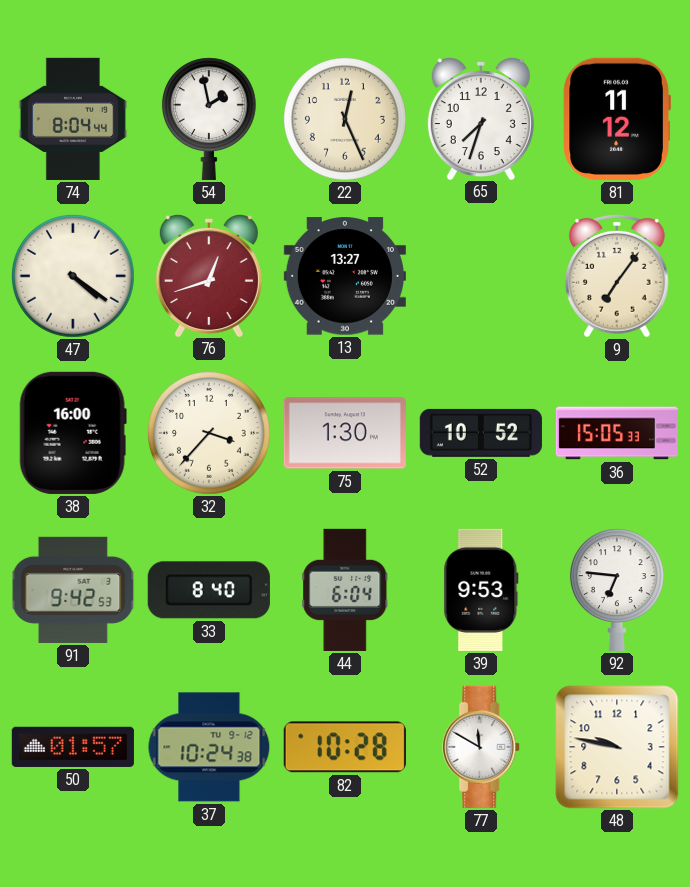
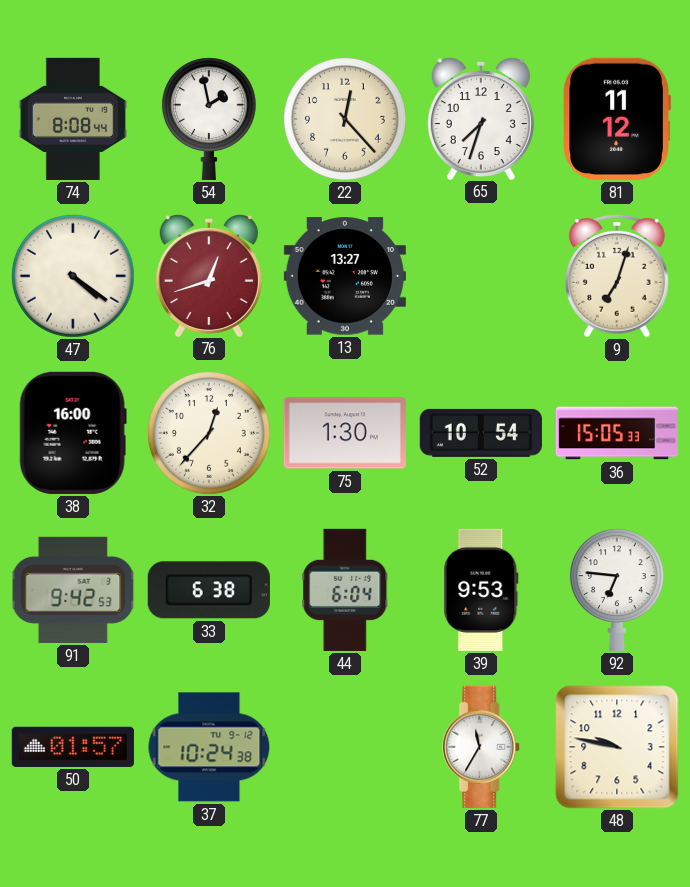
74: 8:04 -> 8:08 (73, 119)
22: 12:26 -> 12:23 (346, 120)
9: 7:06 -> 7:03 (618, 276)
32: 3:37 -> 12:37 (210, 434)
52: 10:52 -> 10:54 (481, 433)
33: 8:40 -> 6:38 (209, 590)
82: 10:28 -> none (345, 747)
77: 11:50 -> 11:35 (482, 747)
